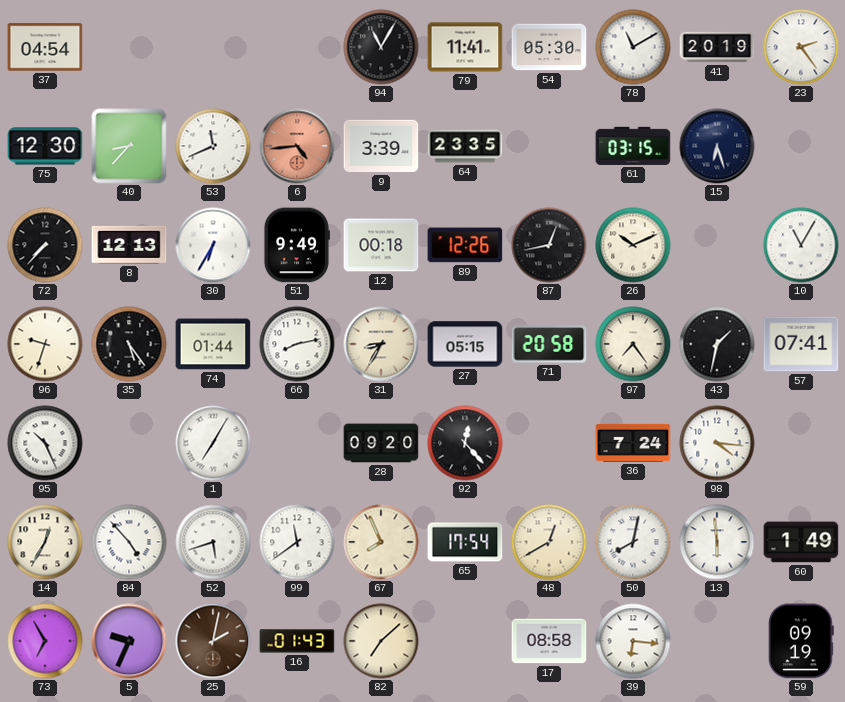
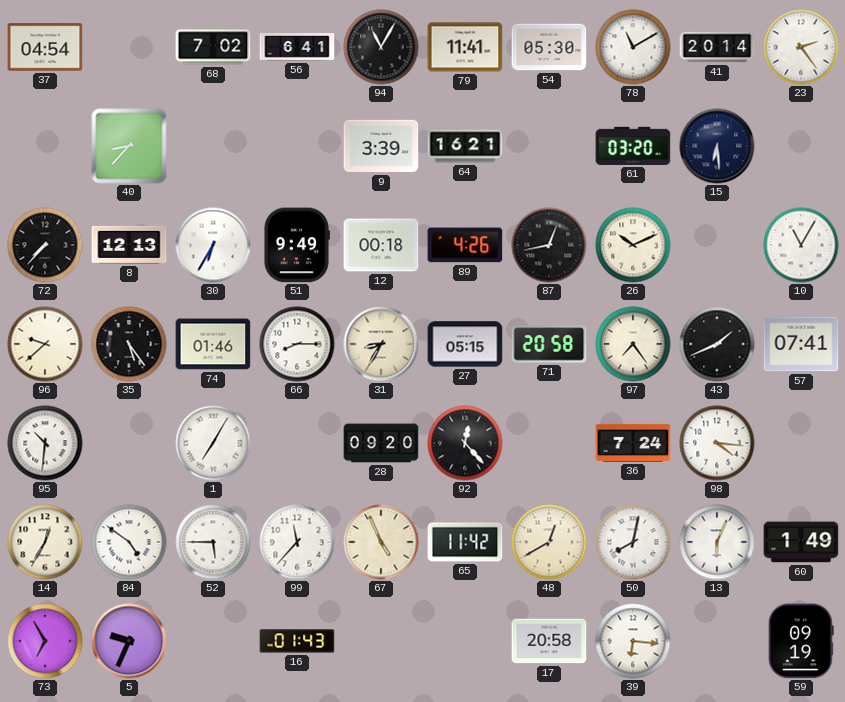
68: none -> 7:02 (213, 47)
56: none -> 6:41 (297, 47)
41: 20:19 -> 20:14 (717, 47)
75: 12:30 -> none (45, 146)
53: 11:41 -> none (213, 146)
6: 4:44 -> none (297, 146)
64: 23:35 -> 16:21 (465, 146)
61: 03:15 -> 03:20 (633, 146)
15: 6:27 -> 6:29 (717, 146)
89: 12:26 -> 4:26 (465, 245)
96: 9:33 -> 9:38 (45, 344)
74: 01:44 -> 01:46 (213, 344)
66: 8:13 -> 8:15 (297, 344)
43: 1:32 -> 1:41 (717, 344)
95: 10:26 -> 10:31 (45, 443)
84: 4:53 -> 4:51 (129, 542)
52: 5:42 -> 5:45 (213, 542)
99: 11:39 -> 11:37 (297, 542)
67: 7:56 -> 4:56 (381, 542)
65: 17:54 -> 11:42 (465, 542)
13: 5:59 -> 6:04 (717, 542)
25: 2:02 -> none (213, 641)
82: 7:08 -> none (381, 641)
17: 08:58 -> 20:58 (549, 641)
